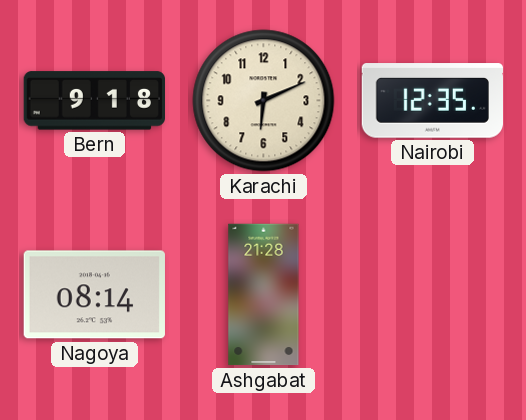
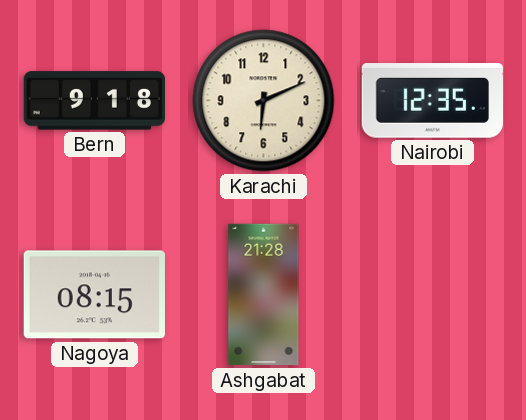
Nagoya: 08:14 -> 08:15 (94, 295)
